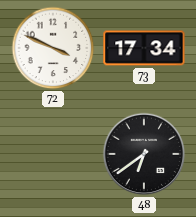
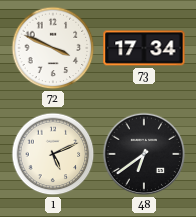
1: none -> 5:11 (53, 154)
